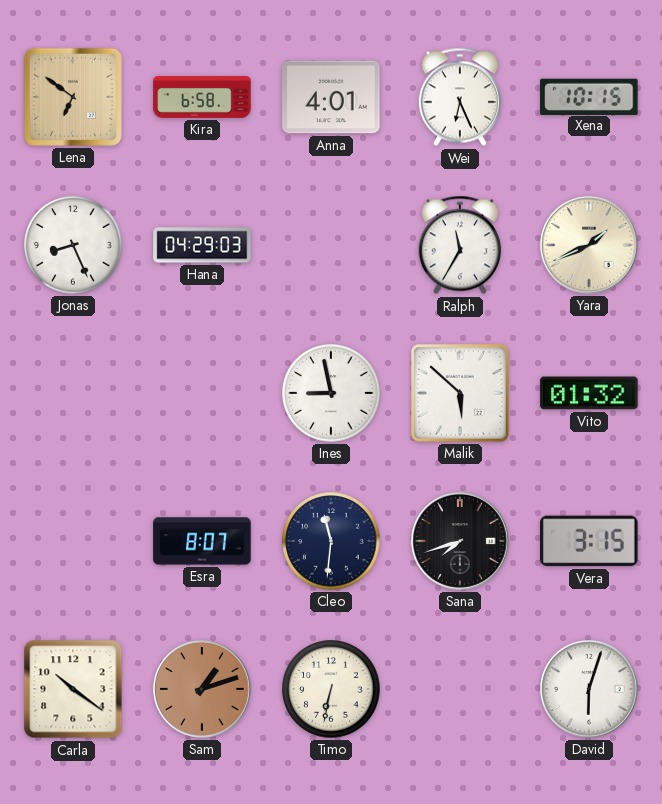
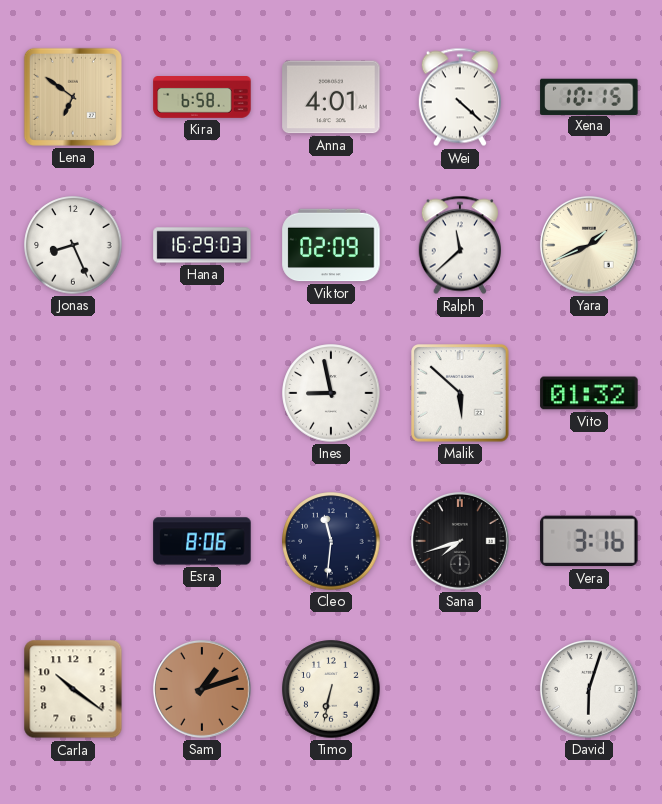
Wei: 6:26 -> 4:22 (460, 97)
Hana: 04:29 -> 16:29 (202, 245)
Viktor: none -> 02:09 (331, 245)
Ralph: 11:35 -> 11:38 (460, 245)
Esra: 8:07 -> 8:06 (202, 541)
Vera: 3:15 -> 3:16 (589, 541)
